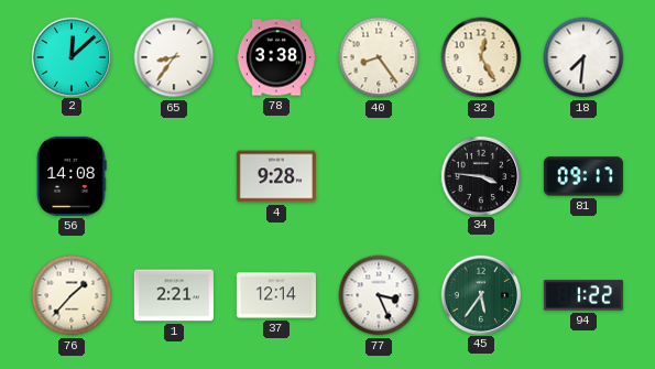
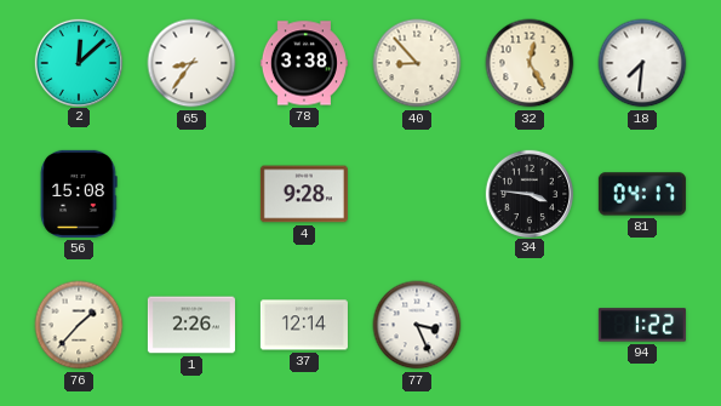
40: 8:24 -> 8:53 (417, 63)
56: 14:08 -> 15:08 (79, 194)
81: 09:17 -> 04:17 (642, 194)
1: 2:21 -> 2:26 (191, 325)
45: 5:36 -> none (480, 294)
